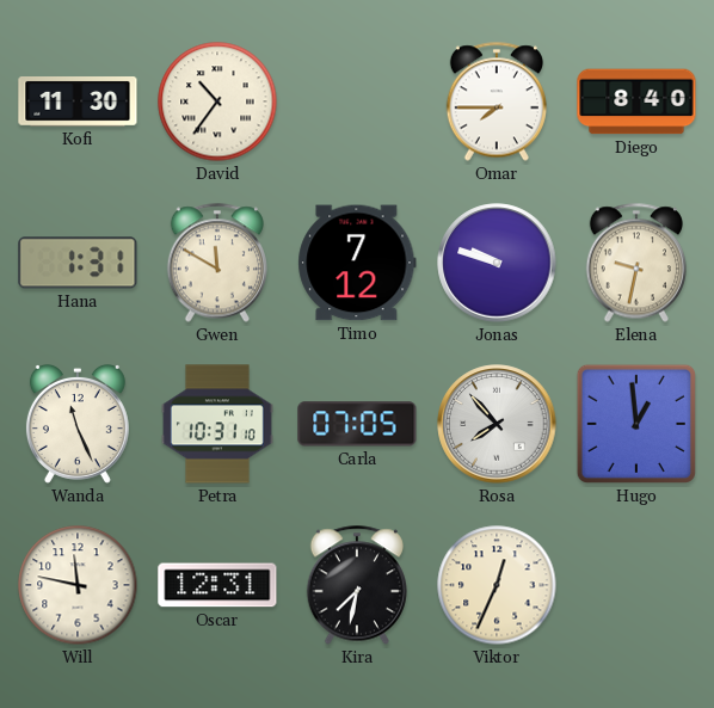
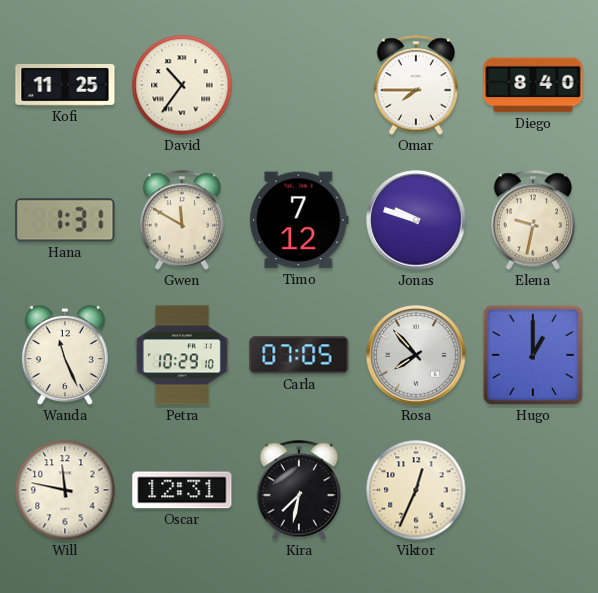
Kofi: 11:30 -> 11:25 (65, 86)
Petra: 10:31 -> 10:29 (182, 355)
Hugo: 12:59 -> 1:00 (533, 355)
